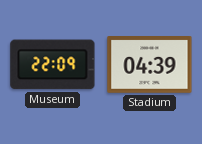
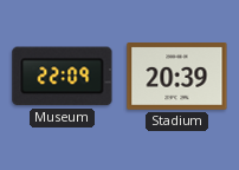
Stadium: 04:39 -> 20:39 (177, 77)
